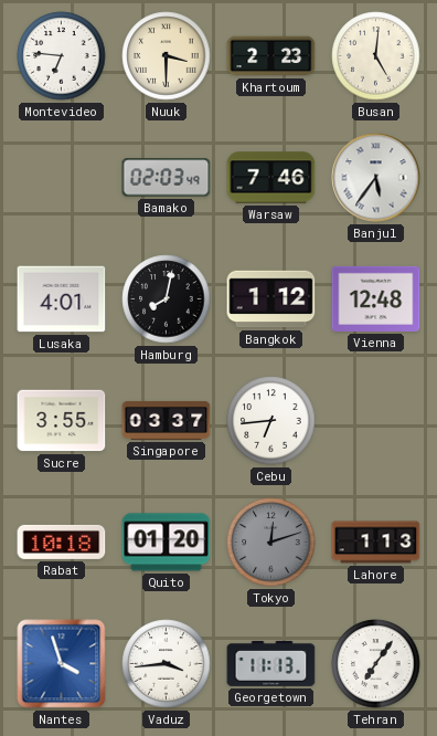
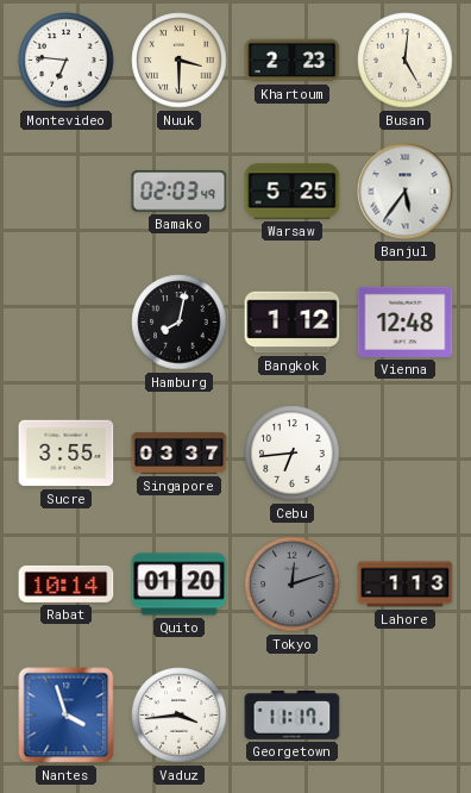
Warsaw: 7:46 -> 5:25 (293, 192)
Lusaka: 4:01 -> none (62, 299)
Rabat: 10:18 -> 10:14 (67, 583)
Georgetown: 11:13 -> 11:17 (293, 714)
Tehran: 7:06 -> none (376, 664)
